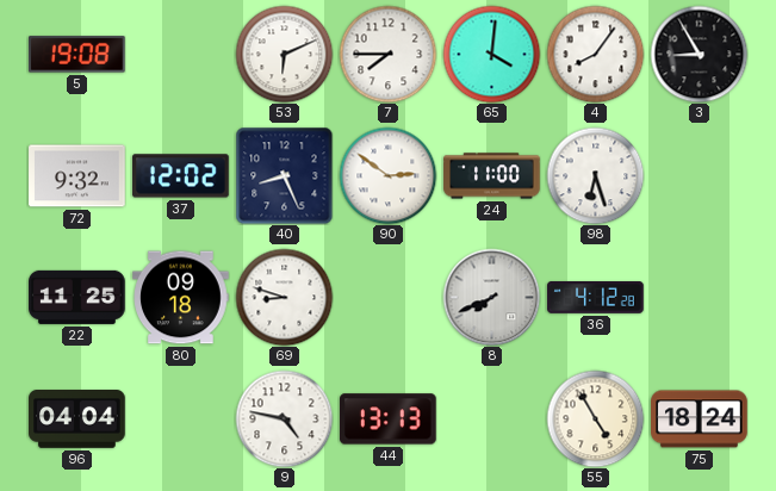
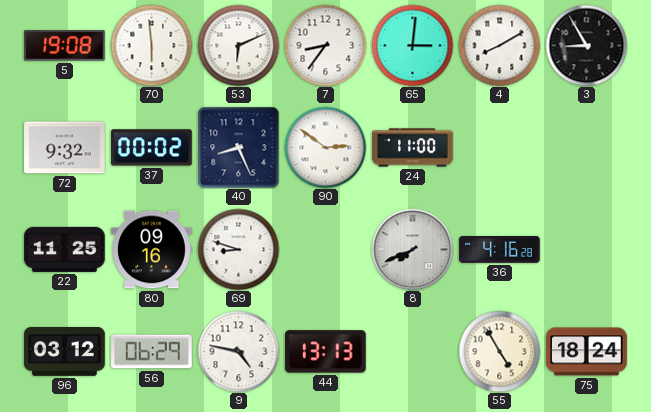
70: none -> 5:59 (151, 45)
7: 7:45 -> 8:36 (325, 45)
65: 4:01 -> 3:01 (412, 45)
4: 8:06 -> 8:10 (499, 45)
37: 12:02 -> 00:02 (152, 148)
98: 6:27 -> none (595, 175)
80: 09:18 -> 09:16 (152, 250)
36: 4:12 -> 4:16 (500, 250)
96: 04:04 -> 03:12 (65, 352)
56: none -> 06:29 (152, 352)
